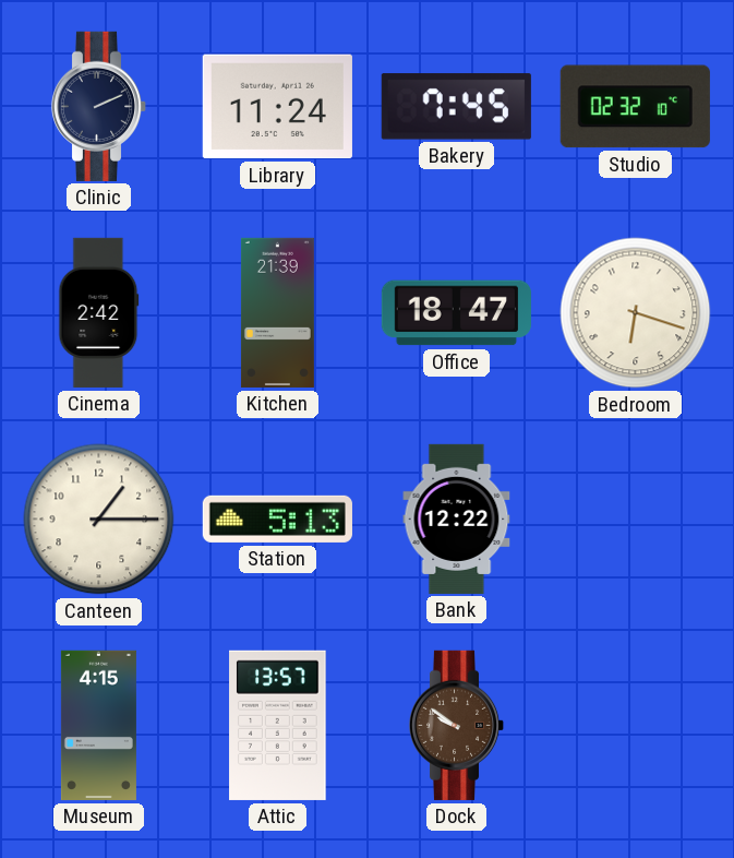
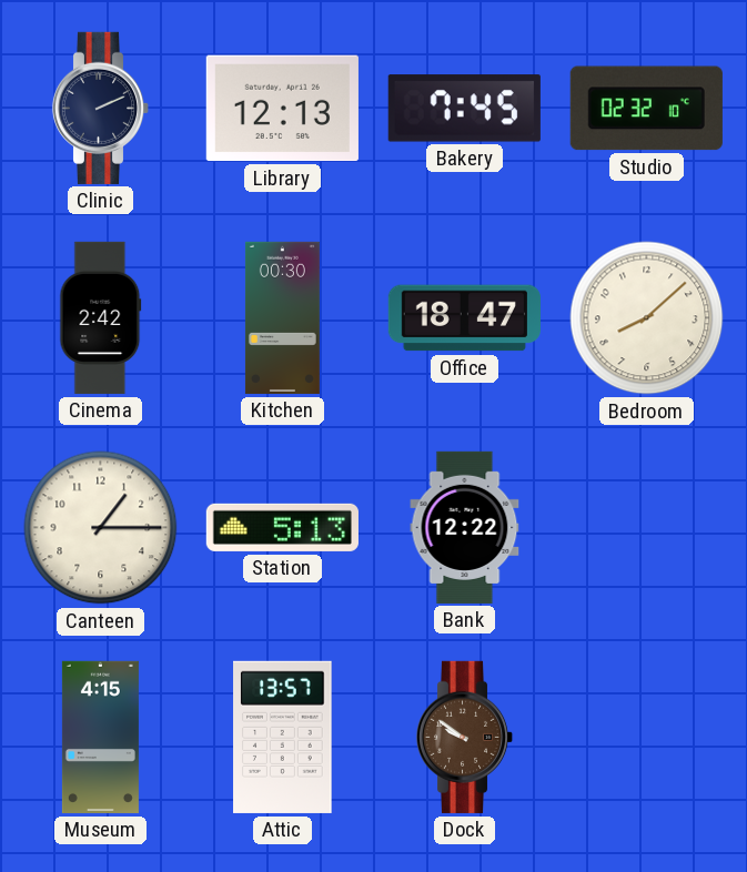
Library: 11:24 -> 12:13 (282, 109)
Kitchen: 21:39 -> 00:30 (282, 317)
Bedroom: 6:18 -> 8:08 (647, 318)
